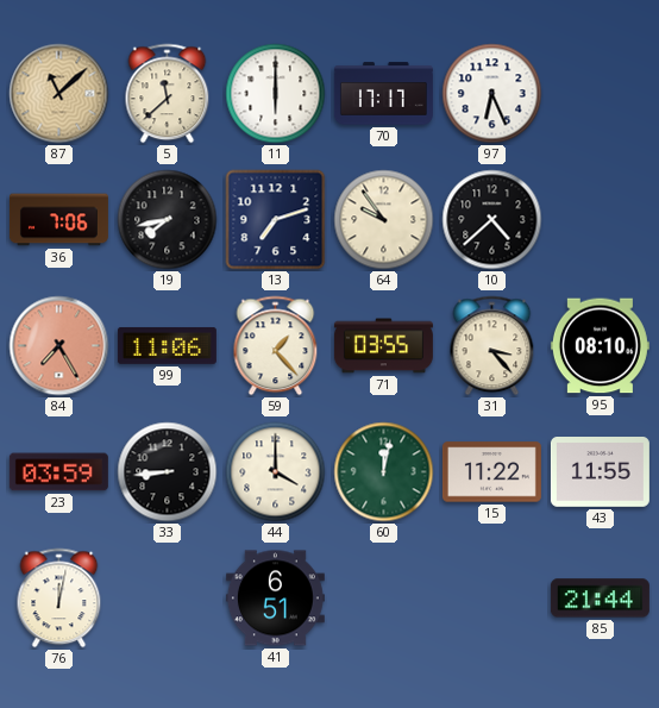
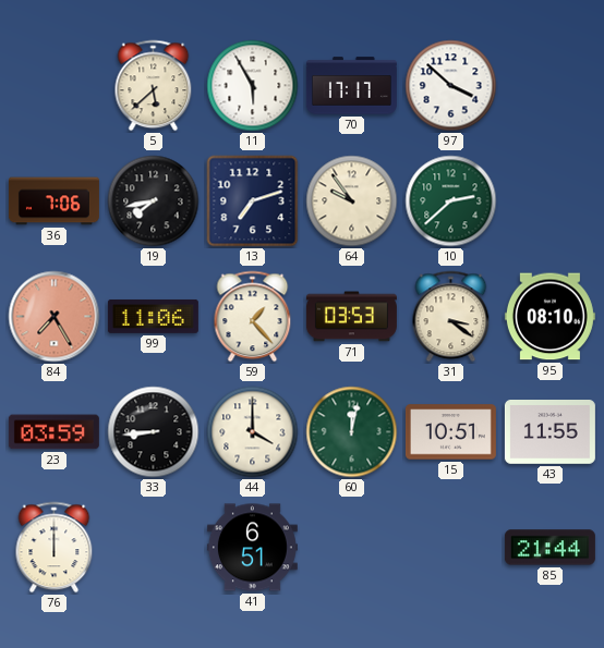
87: 11:08 -> none (59, 94)
5: 11:38 -> 5:38 (154, 86)
11: 6:00 -> 5:55 (253, 86)
97: 6:26 -> 3:52 (451, 86)
10: 4:38 -> 2:38 (451, 201)
10 dial: black -> green (451, 201)
71: 03:55 -> 03:53 (351, 317)
31: 3:23 -> 3:21 (451, 317)
15: 11:22 -> 10:51 (450, 432)
76: 12:02 -> 12:00 (55, 548)
